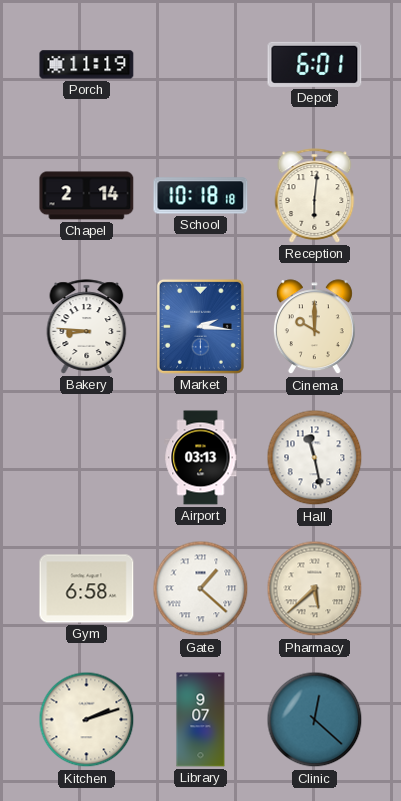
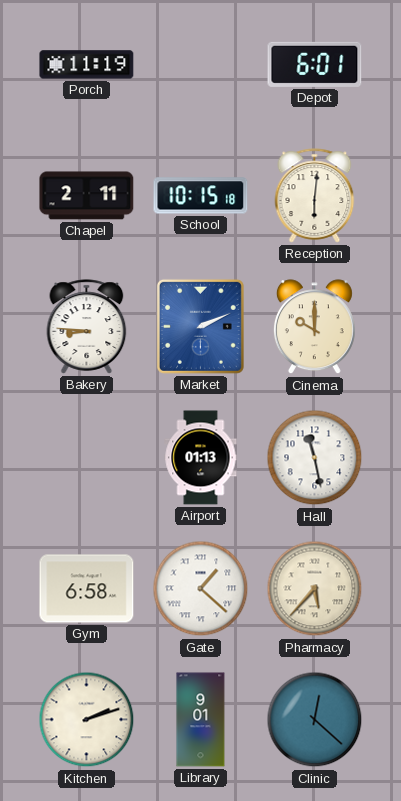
Chapel: 2:14 -> 2:11 (87, 196)
School: 10:18 -> 10:15 (201, 196)
Market: 2:16 -> 2:11 (200, 326)
Airport: 03:13 -> 01:13 (201, 458)
Pharmacy: 5:38 -> 5:37 (315, 589)
Library: 9:07 -> 9:01 (201, 720)
